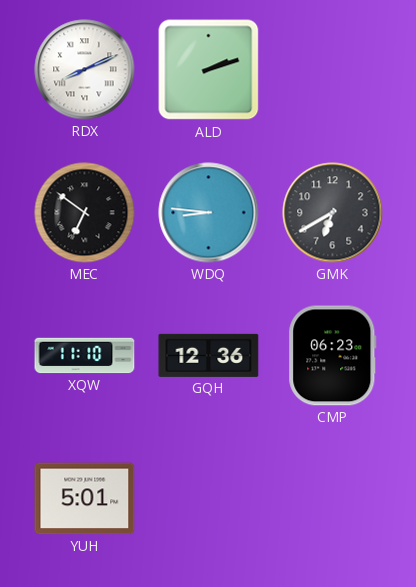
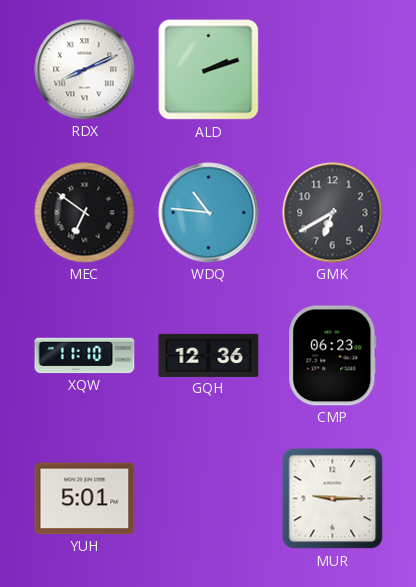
WDQ: 8:46 -> 10:46 (209, 213)
MUR: none -> 9:15 (333, 499)
